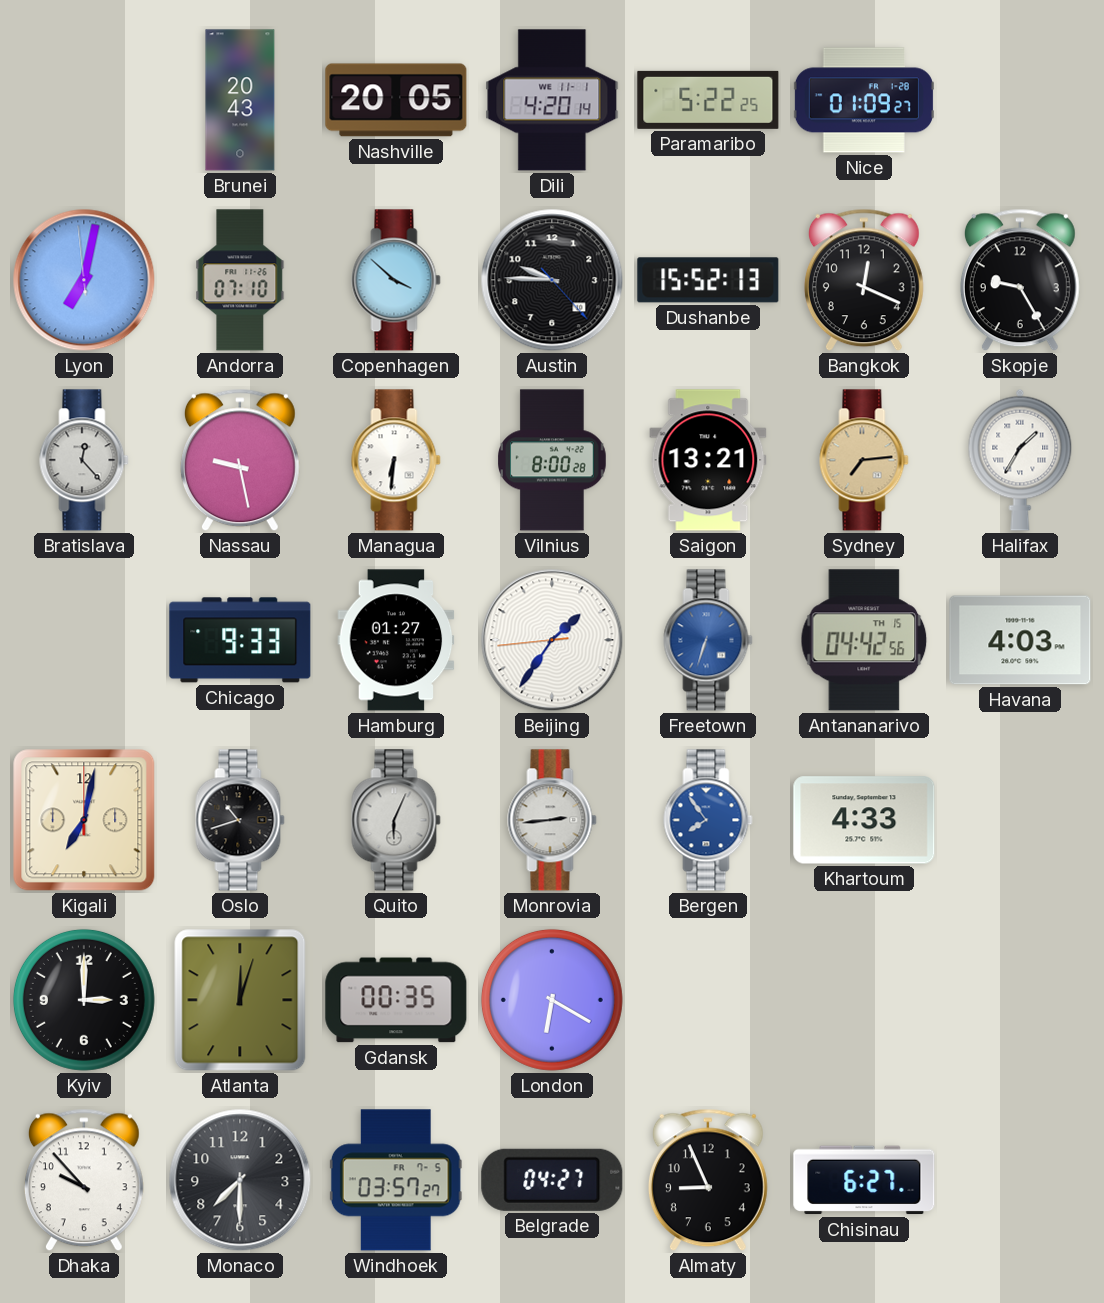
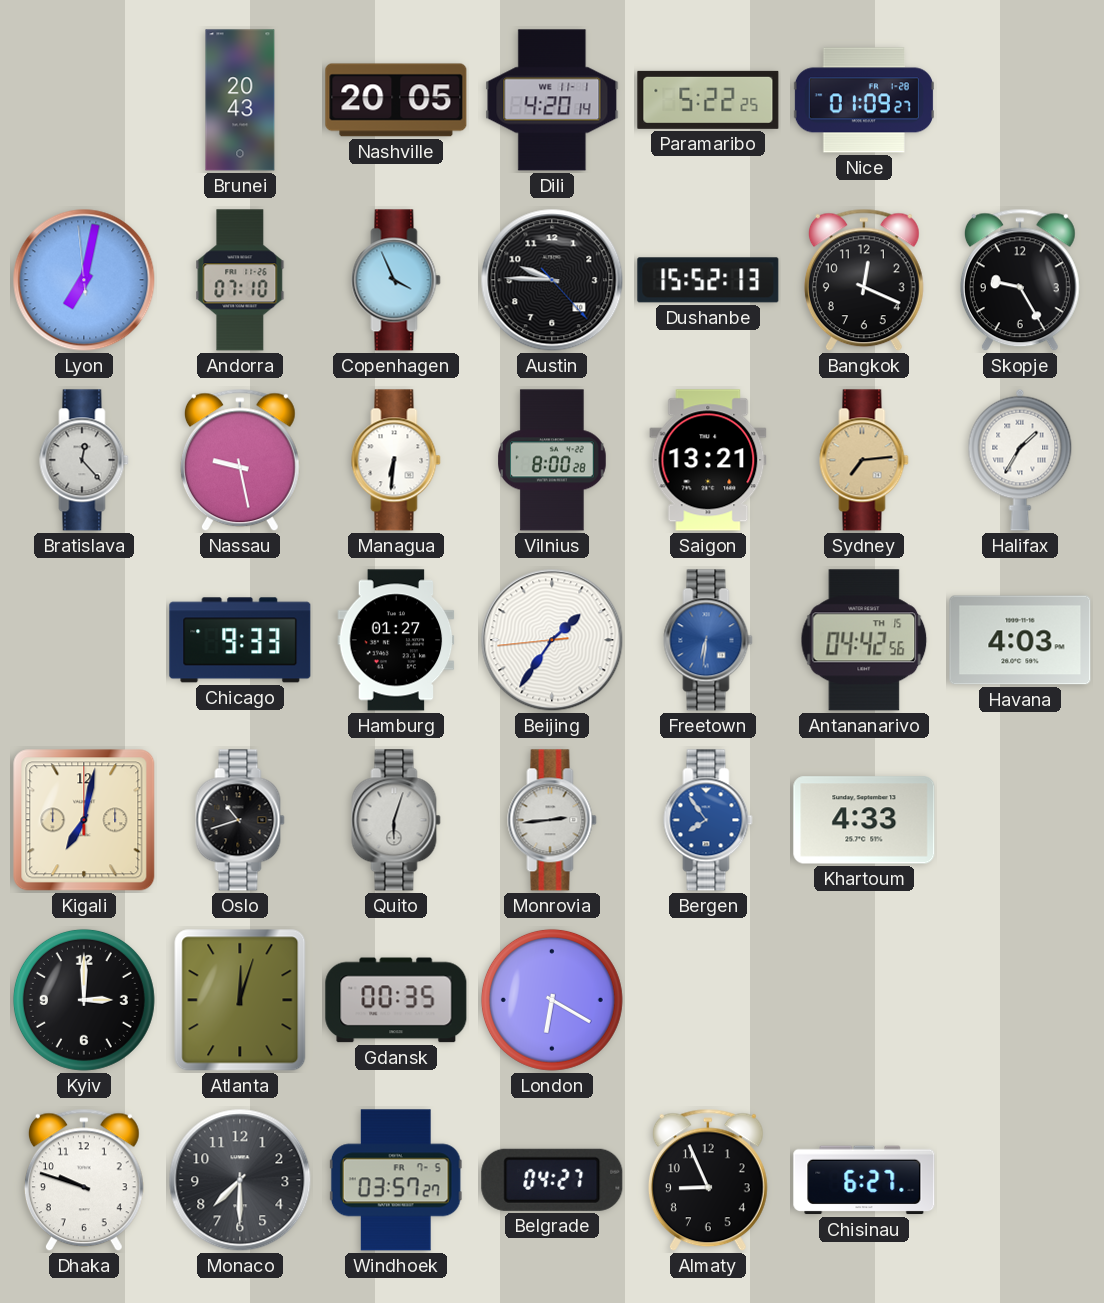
Copenhagen: 3:52 -> 3:56 (396, 280)
Freetown: 6:33 -> 6:31 (708, 640)
Quito: 6:04 -> 6:03 (396, 820)
Dhaka: 9:53 -> 9:48 (84, 1180)
